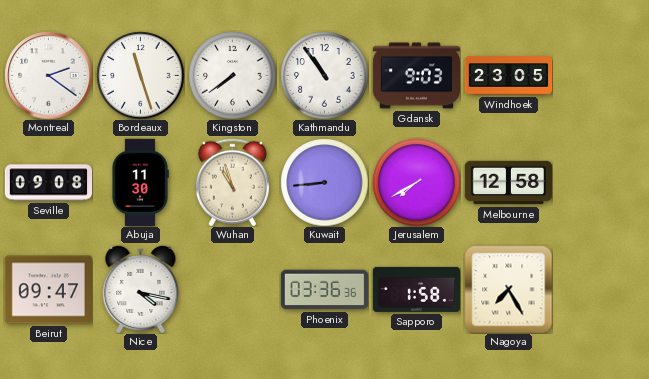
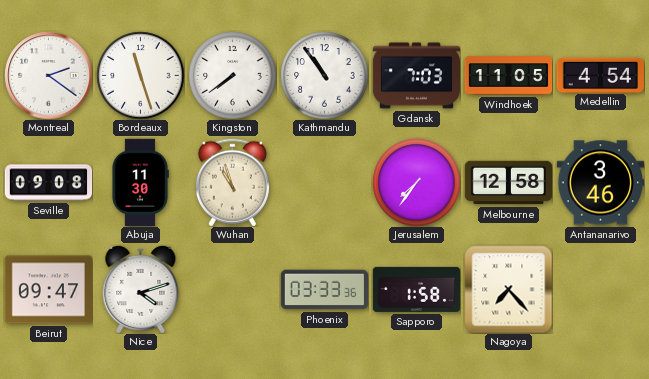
Gdansk: 9:03 -> 7:03 (416, 76)
Windhoek: 23:05 -> 11:05 (508, 76)
Medellin: none -> 4:54 (600, 75)
Kuwait: 8:44 -> none (324, 182)
Jerusalem: 7:40 -> 7:36 (416, 182)
Antananarivo: none -> 3:46 (600, 183)
Nice: 4:17 -> 4:12 (141, 289)
Phoenix: 03:36 -> 03:33 (324, 290)
Nagoya: 7:25 -> 7:23 (508, 289)
